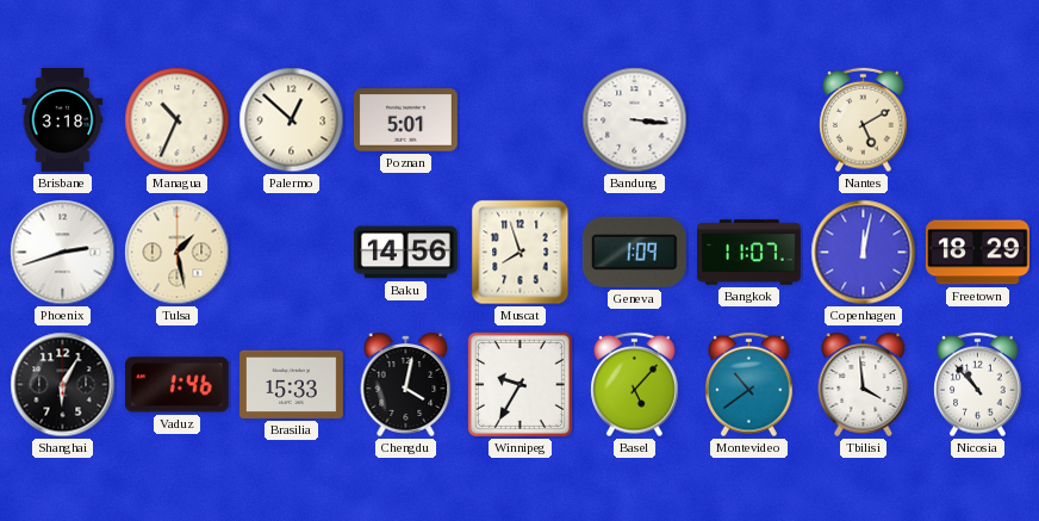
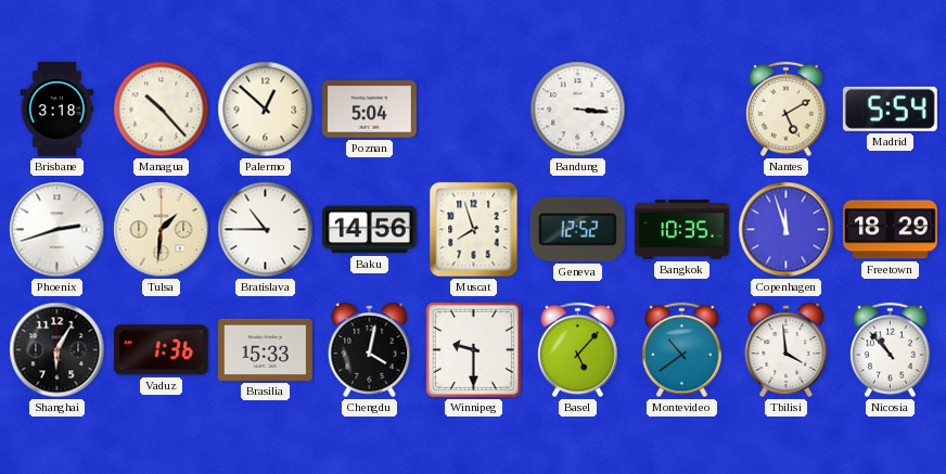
Managua: 10:34 -> 10:23 (162, 110)
Poznan: 5:01 -> 5:04 (369, 110)
Madrid: none -> 5:54 (890, 108)
Tulsa: 1:28 -> 1:31 (162, 230)
Bratislava: none -> 10:45 (266, 230)
Geneva: 1:09 -> 12:52 (577, 229)
Bangkok: 11:07 -> 10:35 (682, 230)
Copenhagen: 12:02 -> 11:57 (787, 230)
Vaduz: 1:46 -> 1:36 (161, 350)
Winnipeg: 9:35 -> 9:30 (473, 349)
